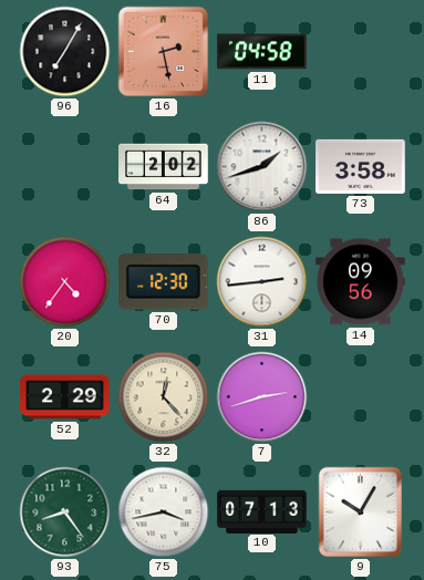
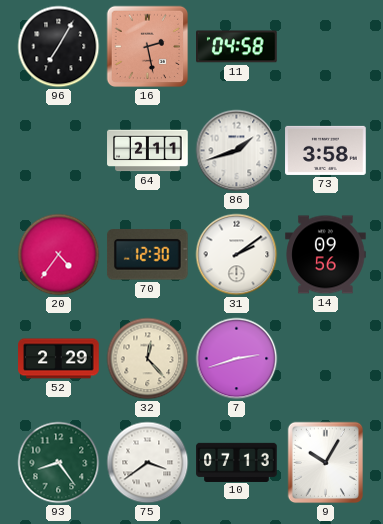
64: 2:02 -> 2:11 (148, 151)
31: 2:44 -> 2:09 (237, 255)
75: 3:43 -> 3:39 (148, 463)
